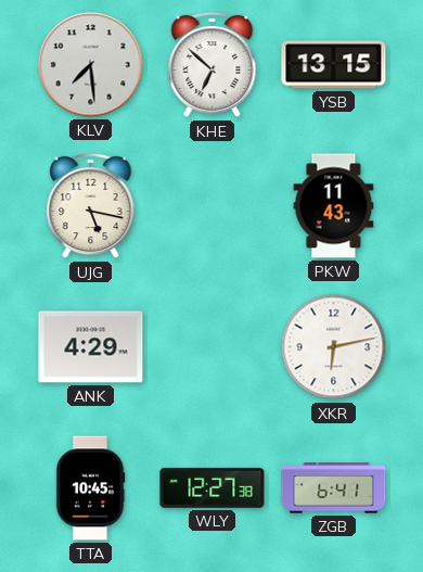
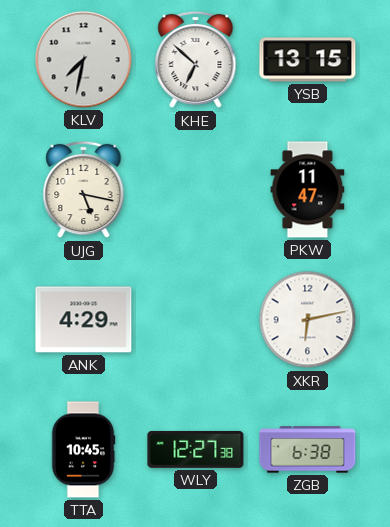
KLV: 7:29 -> 7:32 (84, 60)
PKW: 11:43 -> 11:47 (308, 190)
ZGB: 6:41 -> 6:38 (308, 450)
